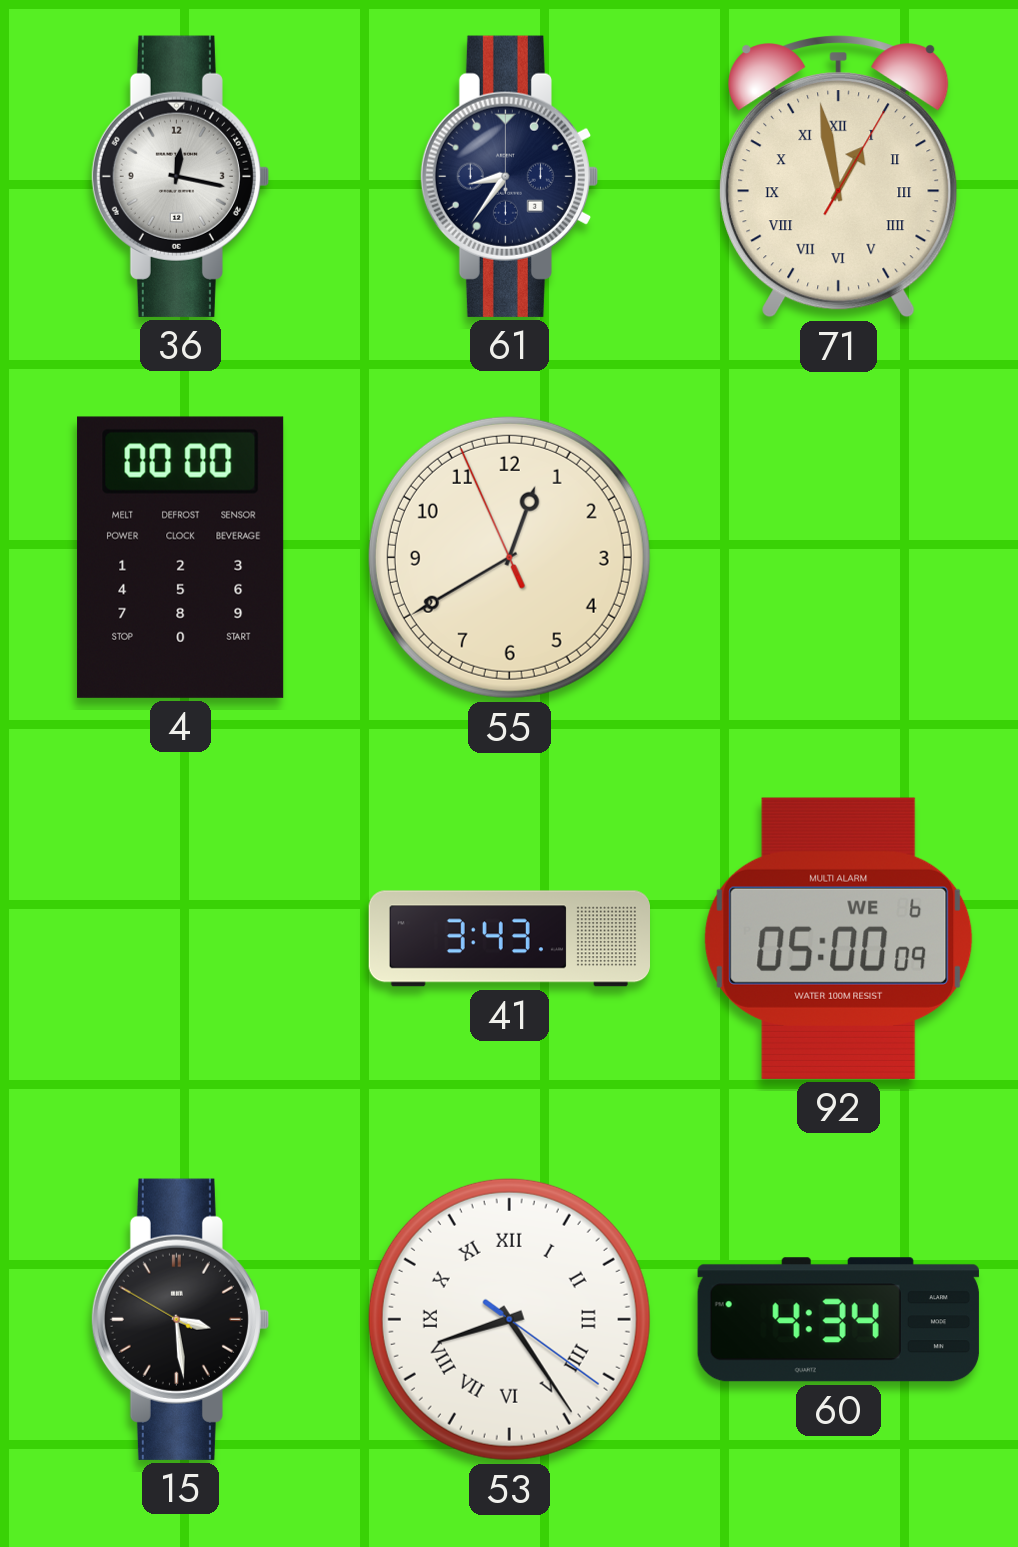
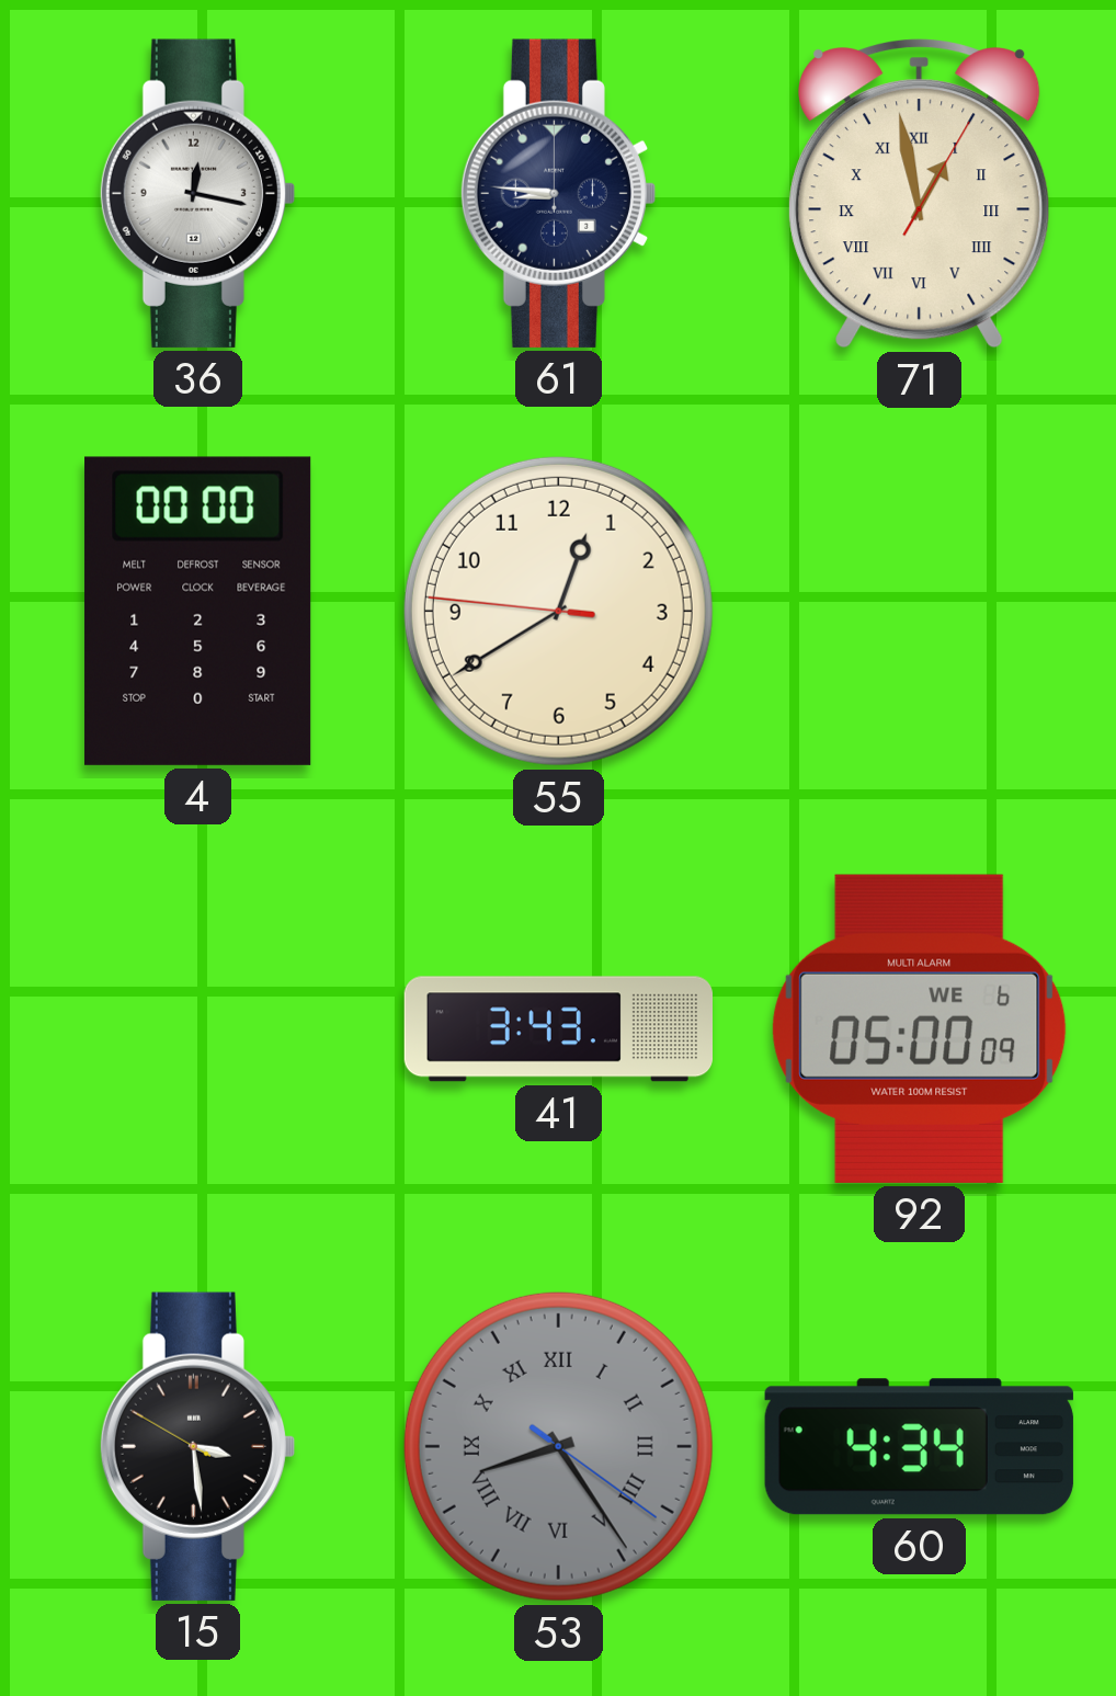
61: 8:36 -> 8:46 (558, 193)
55: 12:39:56 -> 12:39:46 (558, 611)
53 dial: white -> grey (558, 1446)
